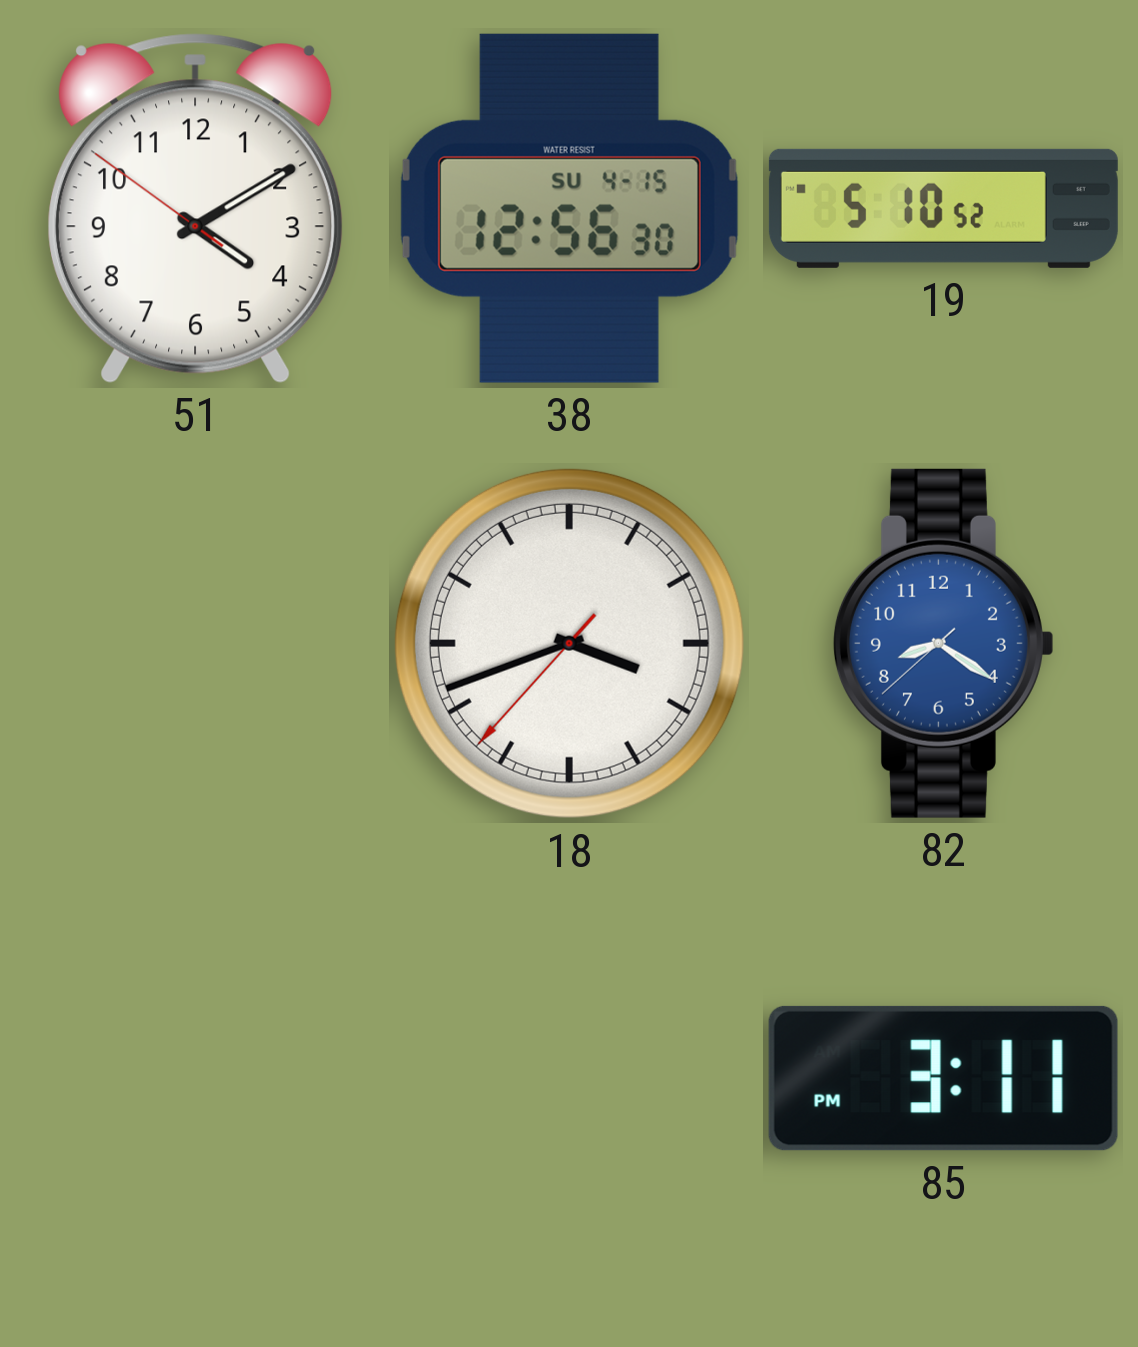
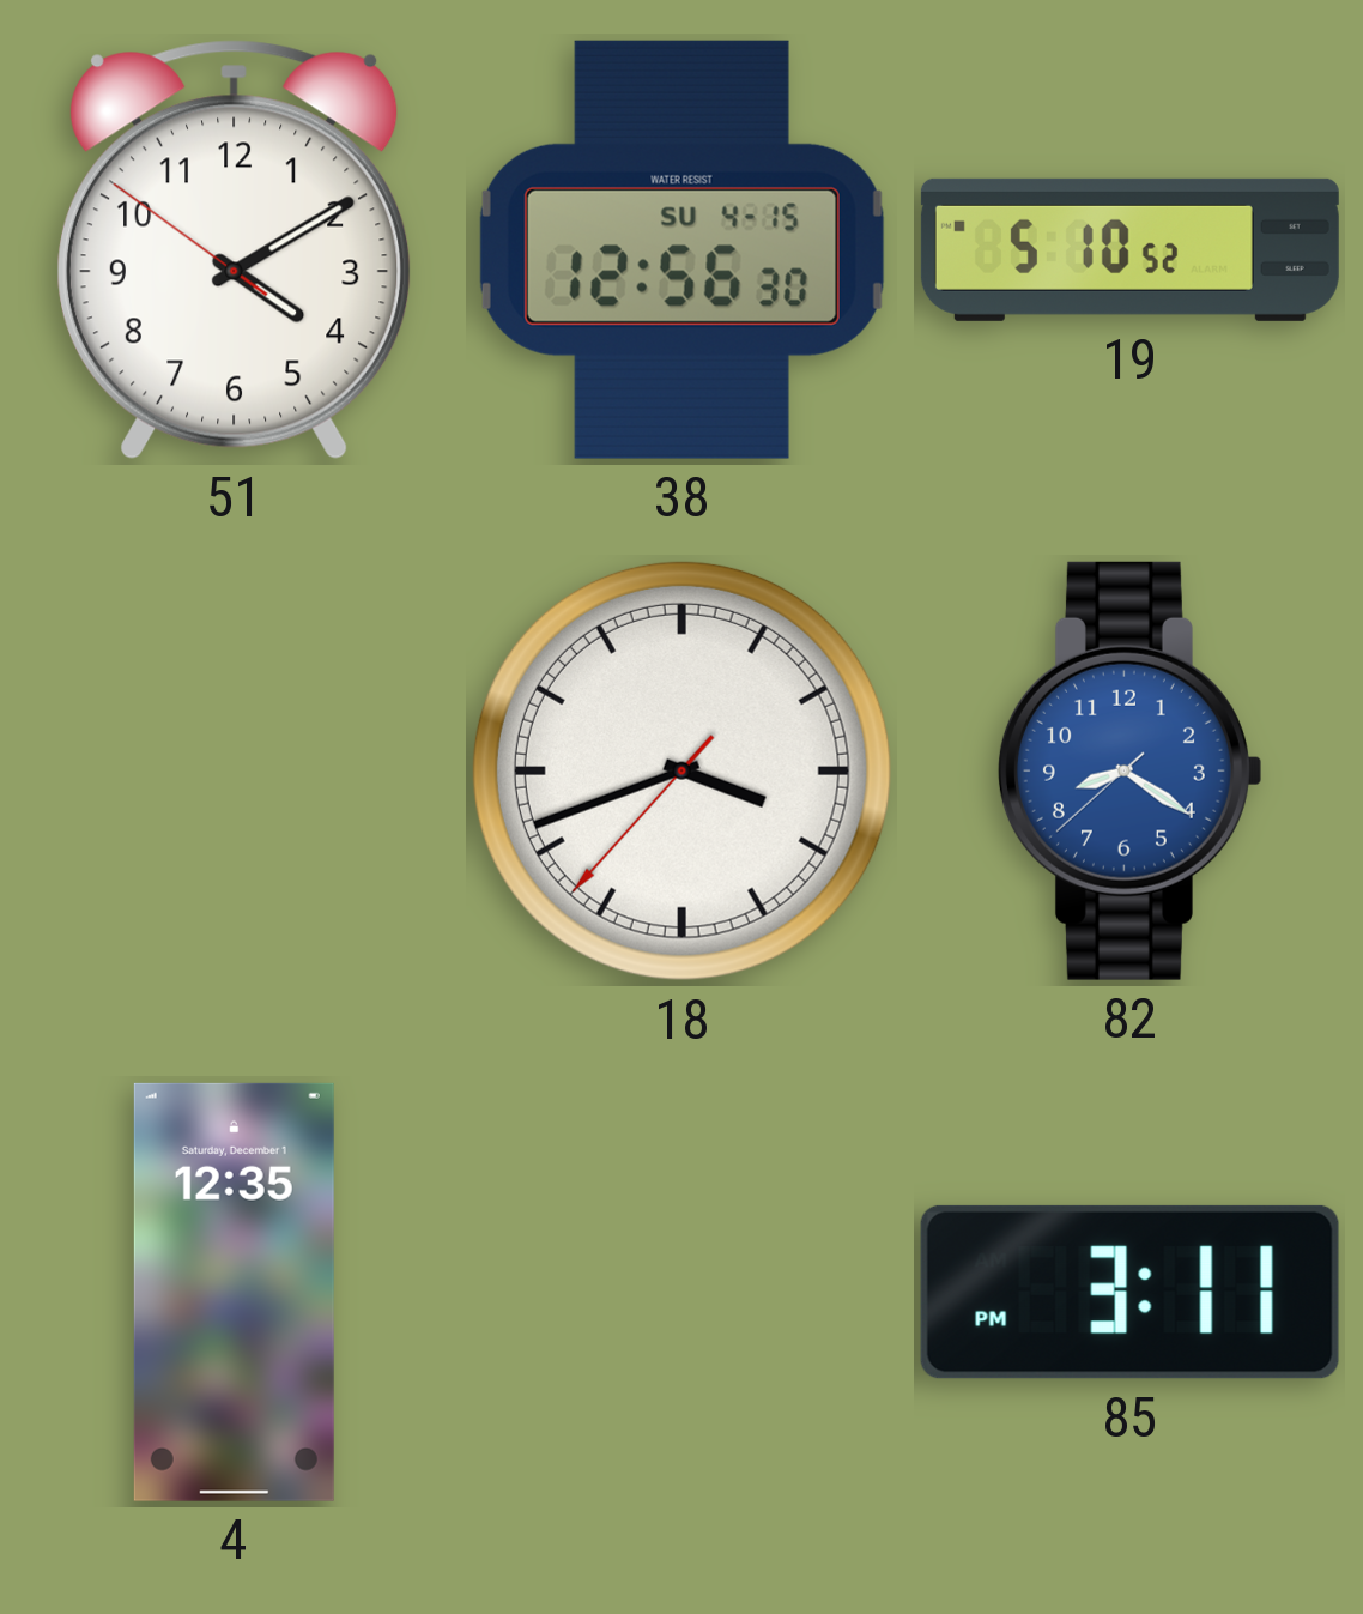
4: none -> 12:35 (234, 1292)
